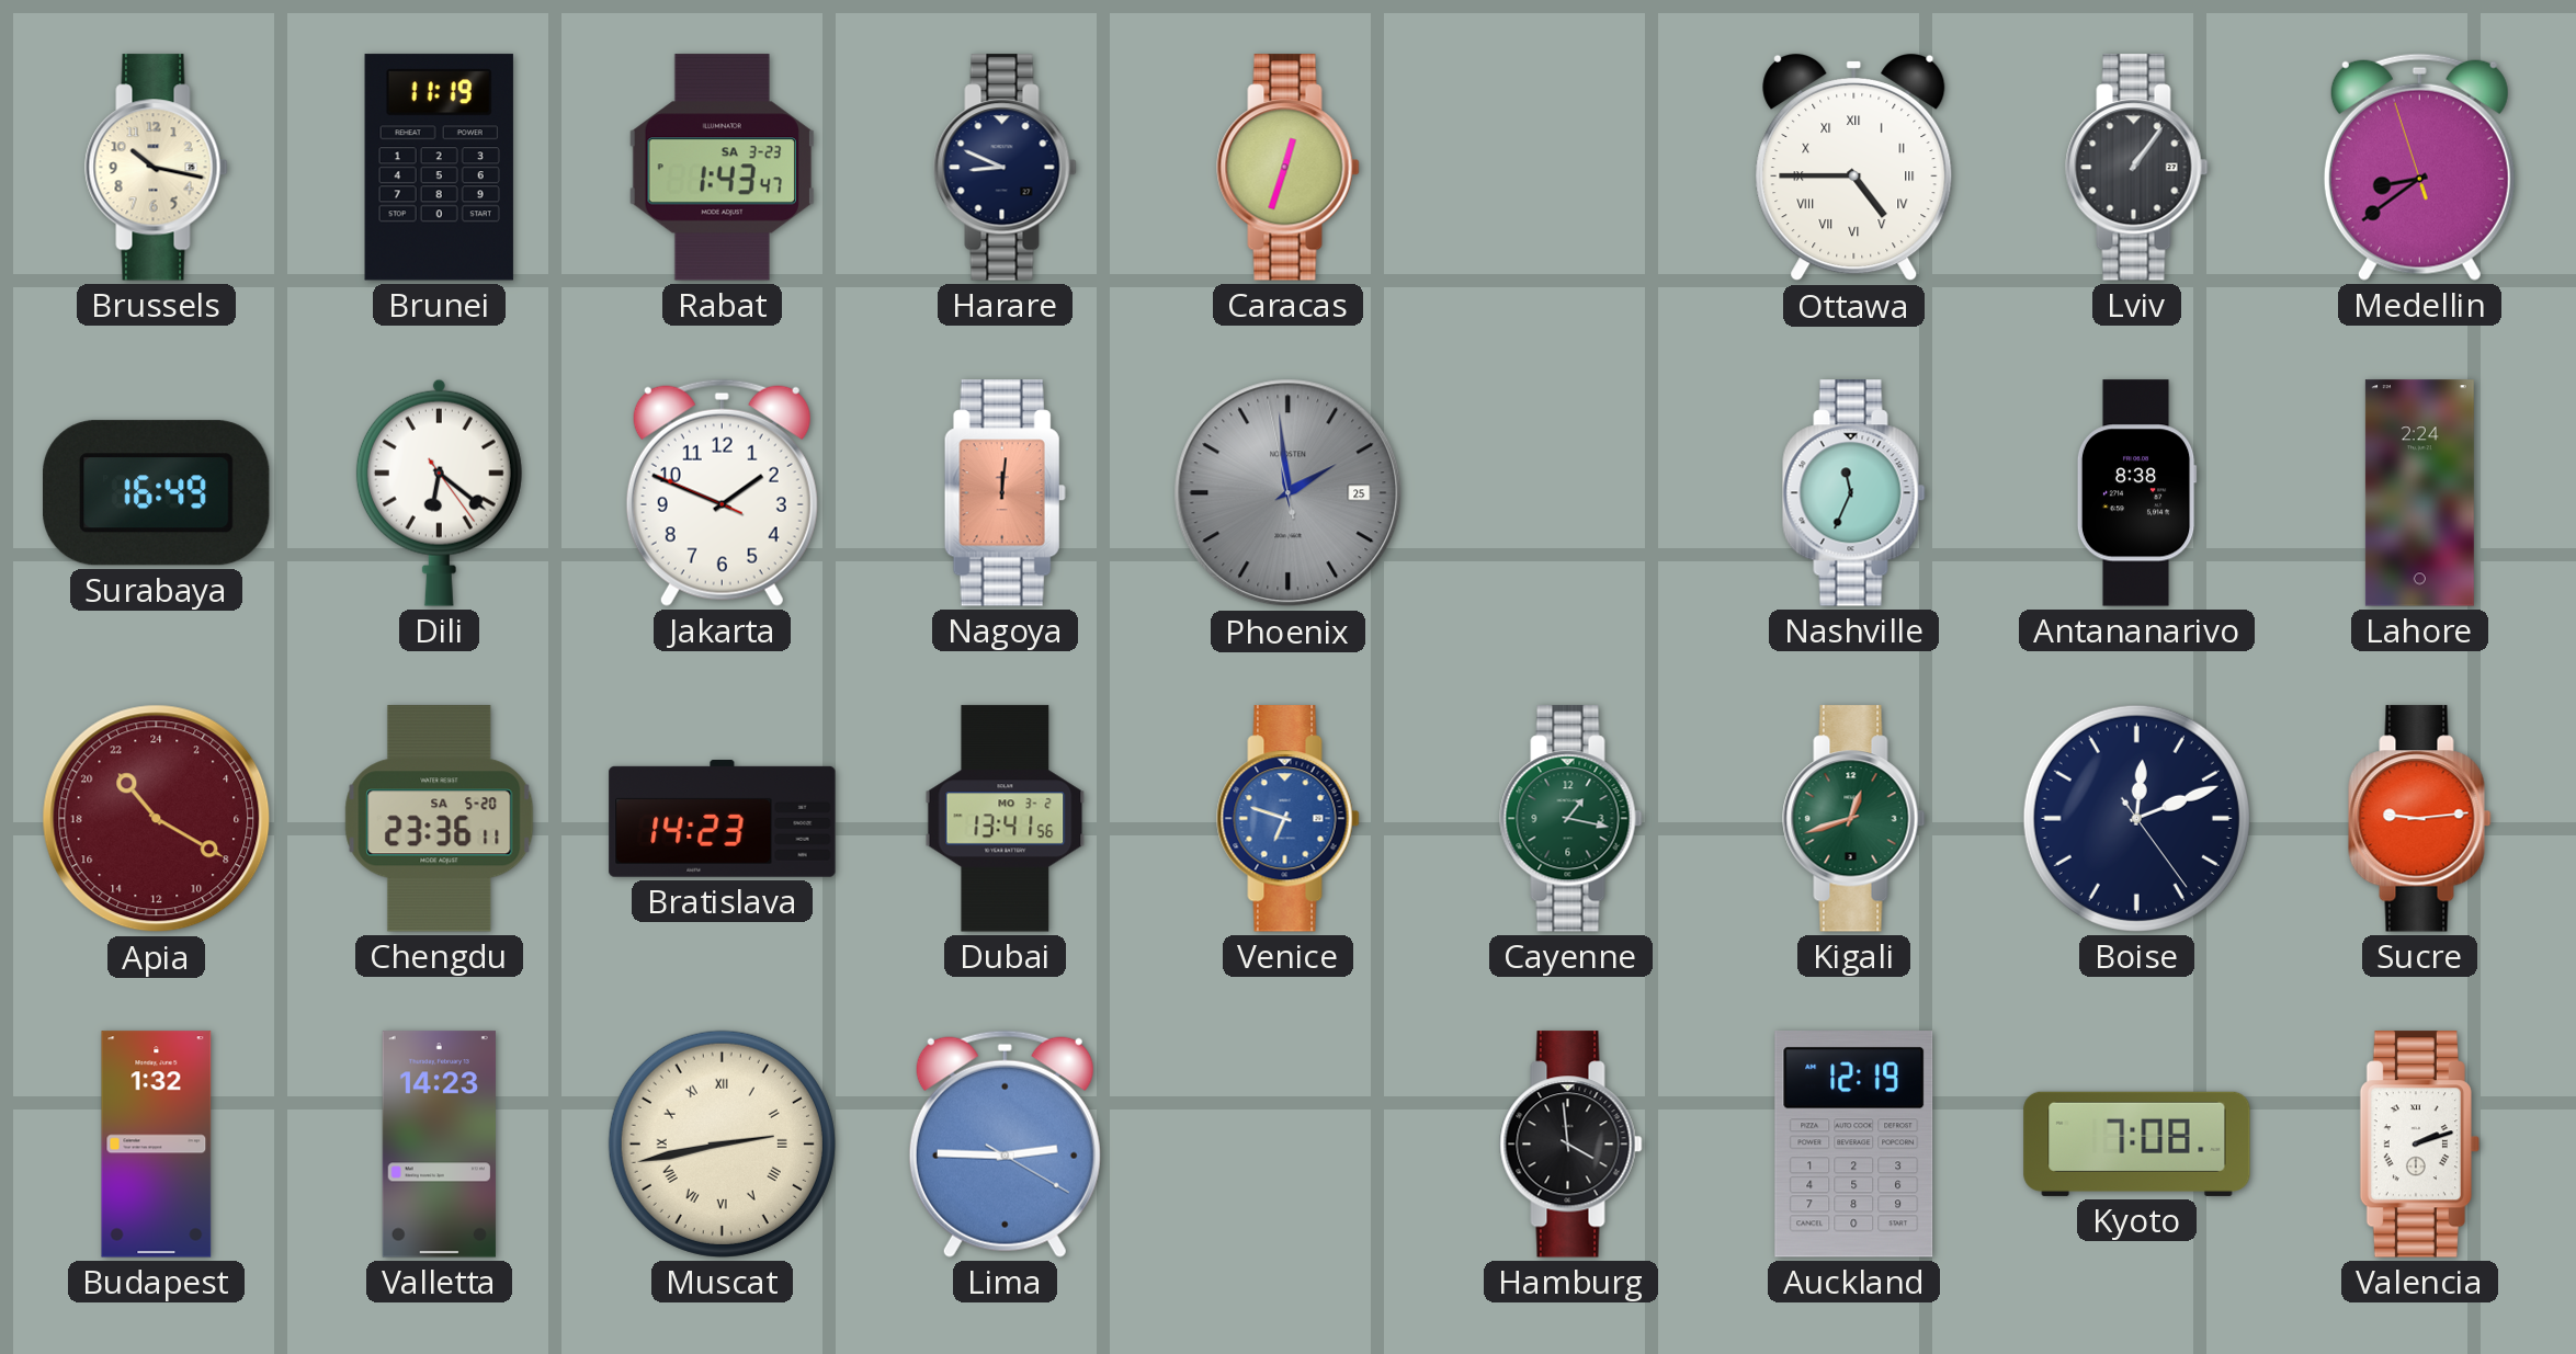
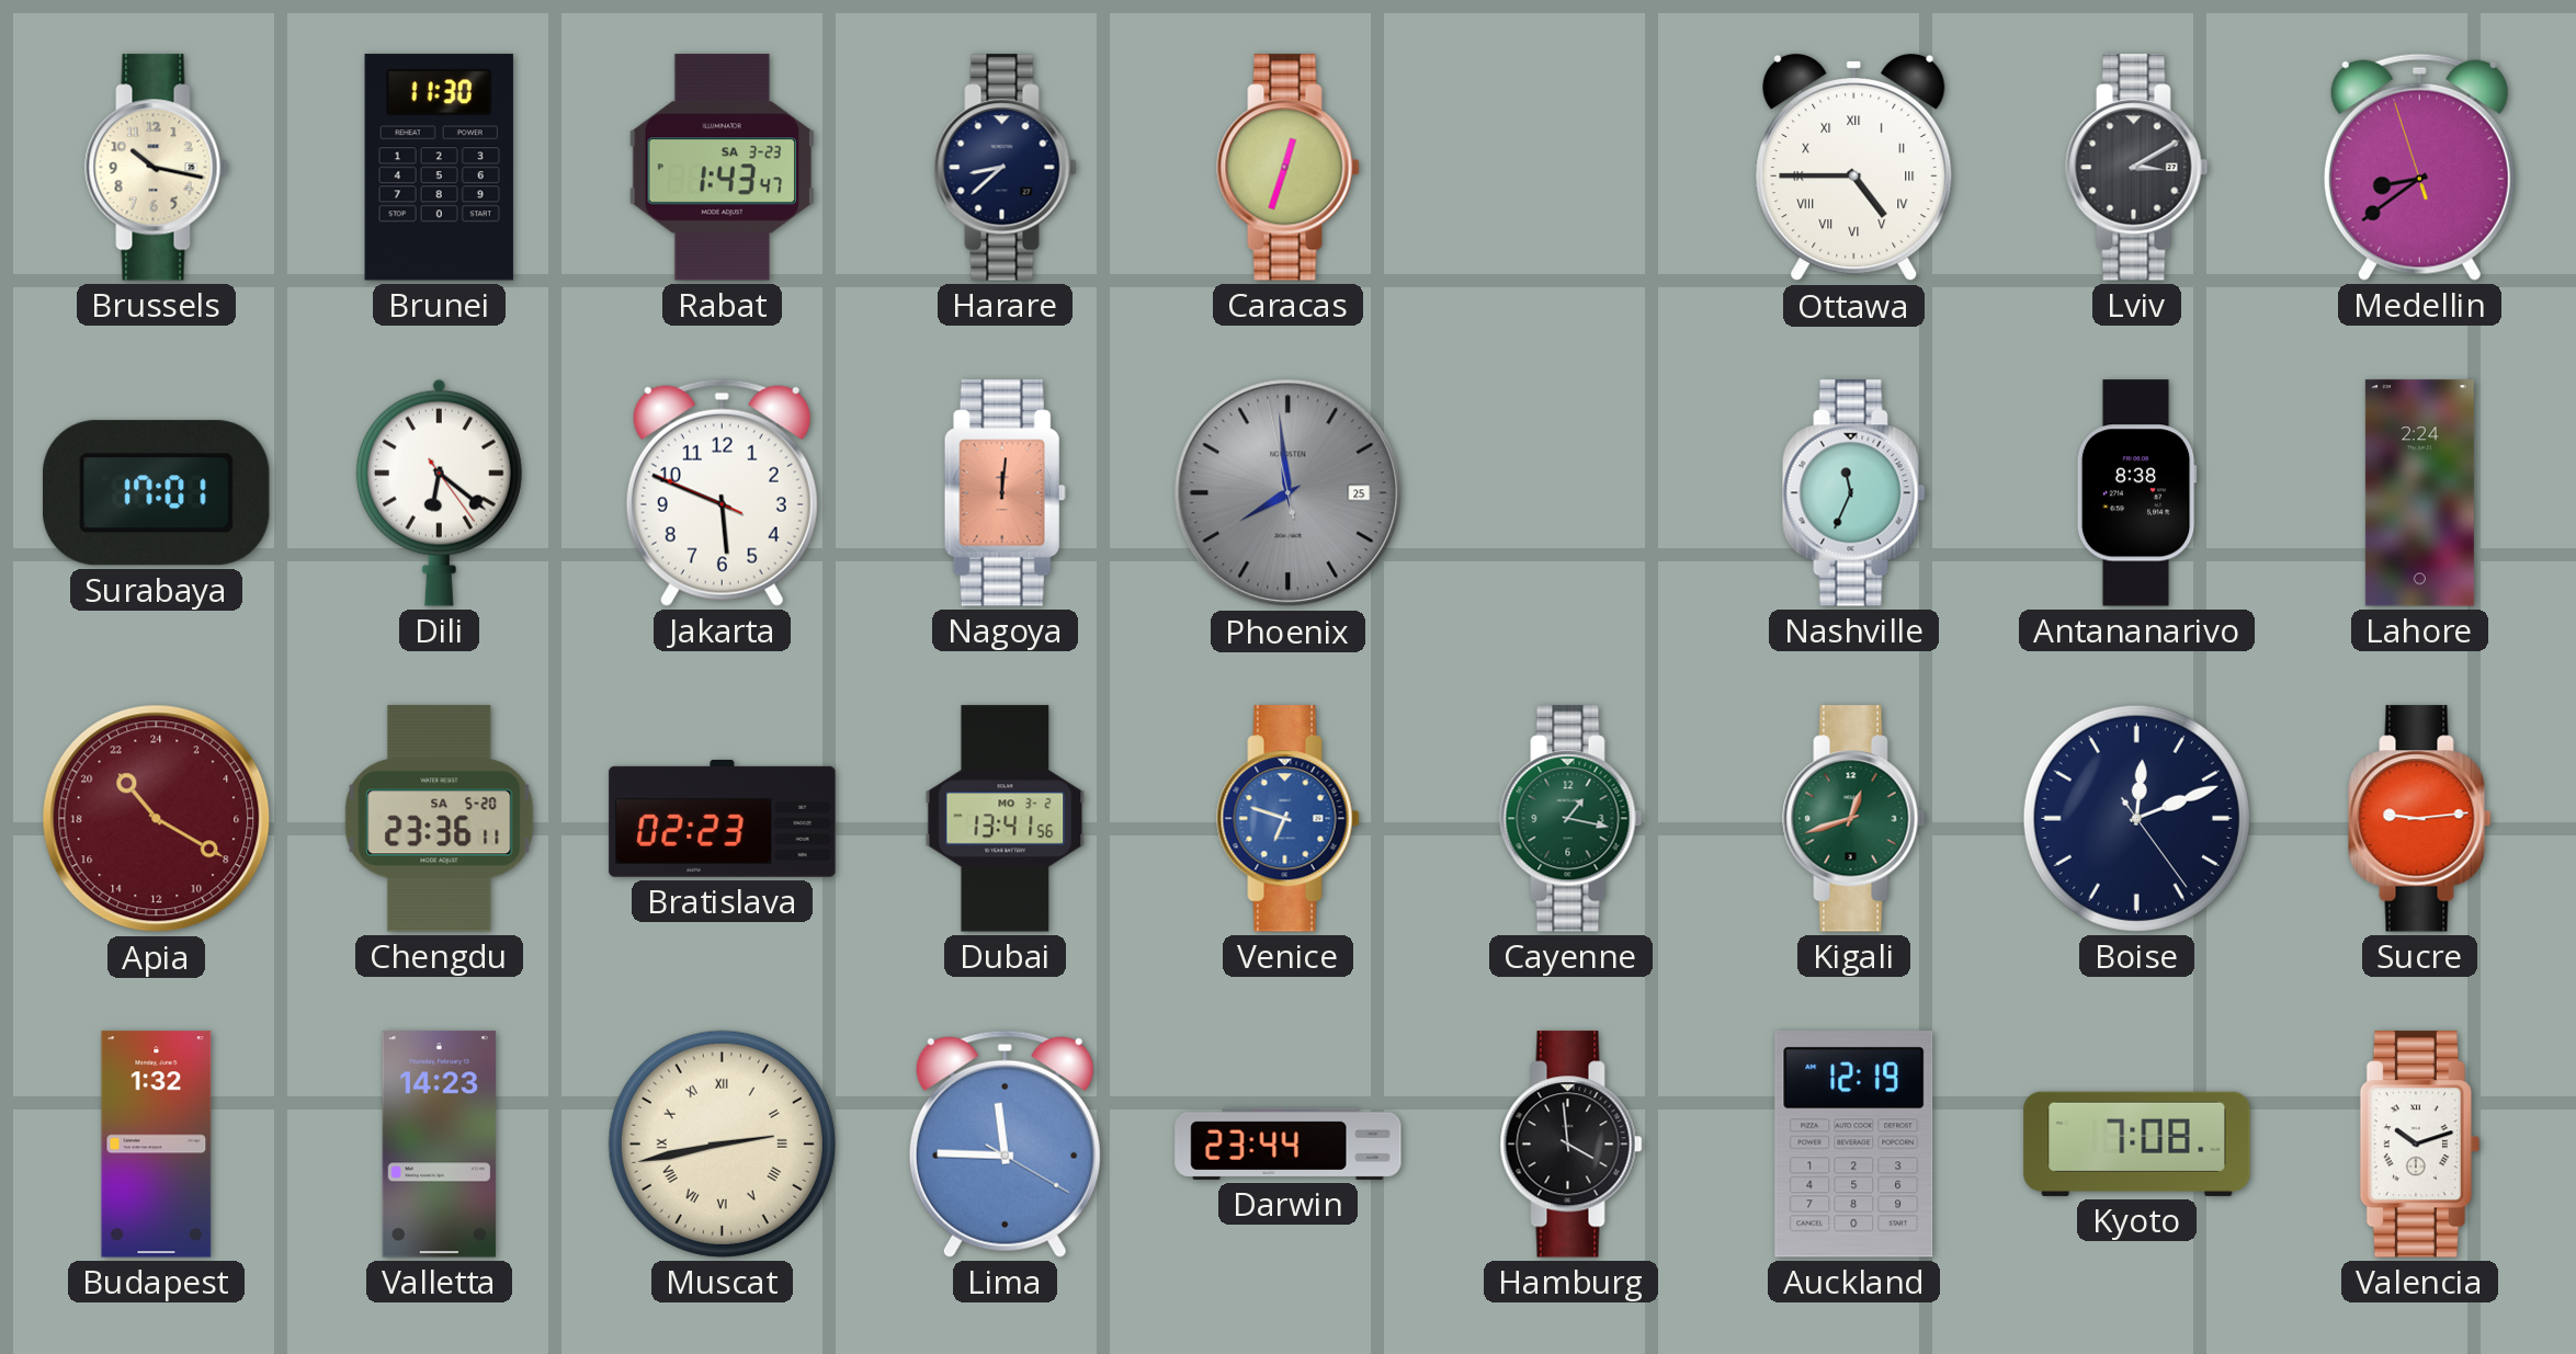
Brunei: 11:19 -> 11:30 (439, 168)
Harare: 8:49 -> 8:38 (1006, 168)
Lviv: 1:06 -> 3:10 (2137, 168)
Surabaya: 16:49 -> 17:01 (157, 493)
Jakarta: 1:48 -> 5:48 (722, 492)
Phoenix: 1:58 -> 7:58 (1289, 493)
Bratislava: 14:23 -> 02:23 (723, 819)
Lima: 2:45 -> 11:45 (1005, 1143)
Darwin: none -> 23:44 (1289, 1143)
Valencia: 2:12 -> 10:12 (2419, 1145)
